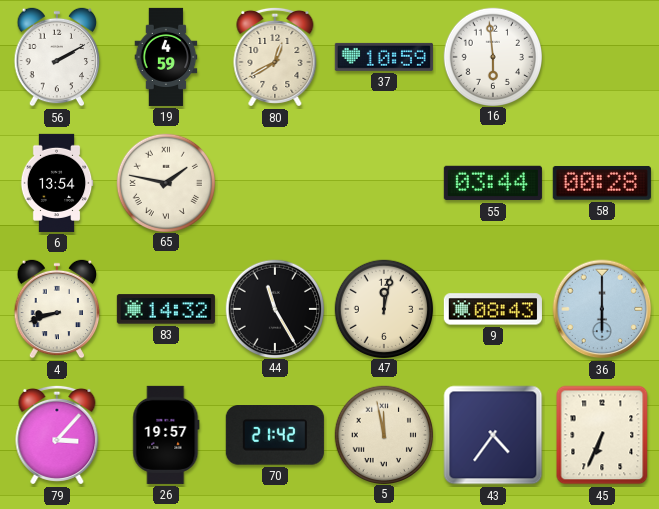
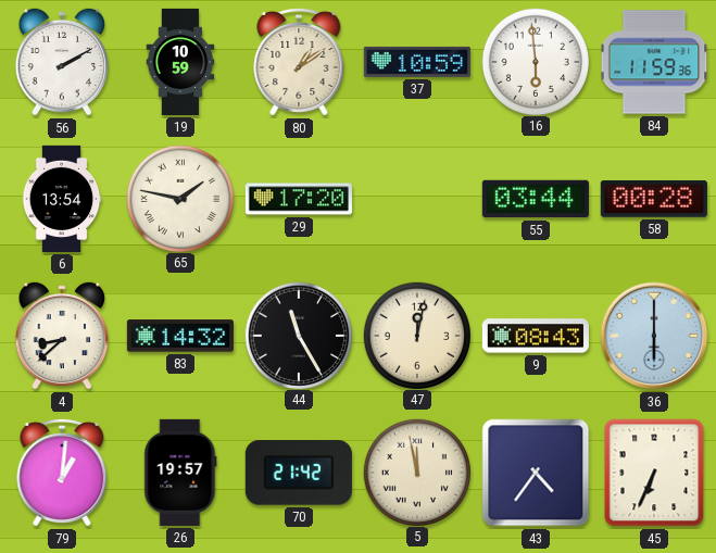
19: 4:59 -> 10:59 (180, 62)
80: 12:40 -> 1:09 (299, 62)
84: none -> 11:59 (654, 62)
29: none -> 17:20 (299, 199)
4: 8:42 -> 8:38 (62, 336)
79: 3:07 -> 1:01 (62, 473)
